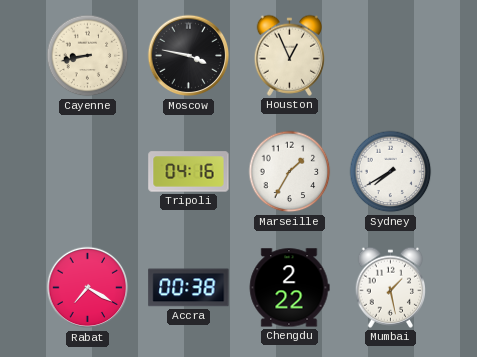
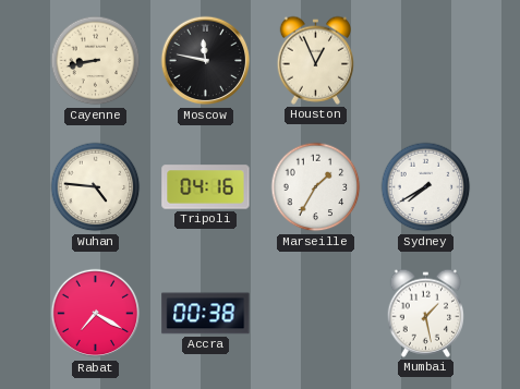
Moscow: 3:47 -> 11:47 (206, 61)
Wuhan: none -> 4:46 (96, 187)
Chengdu: 2:22 -> none (289, 288)
